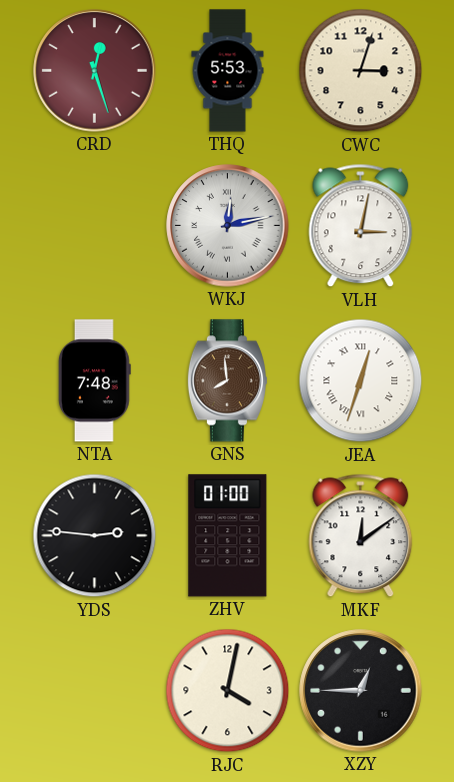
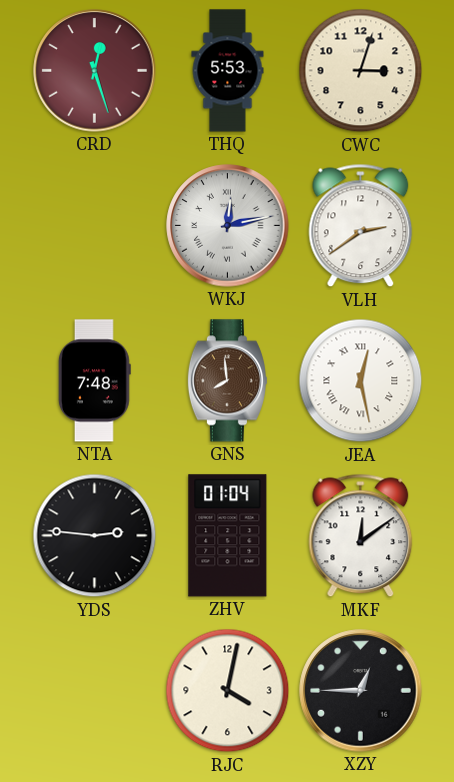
VLH: 3:02 -> 2:39 (361, 226)
JEA: 12:33 -> 12:28 (361, 381)
ZHV: 01:00 -> 01:04 (228, 536)
